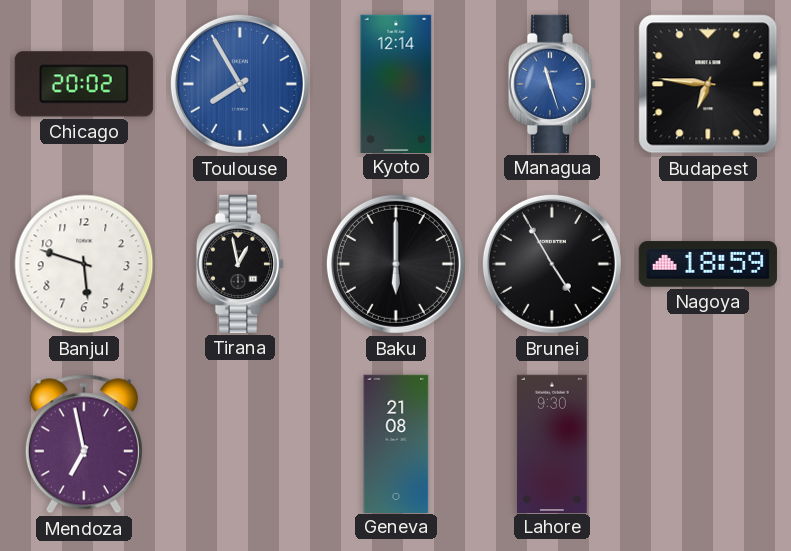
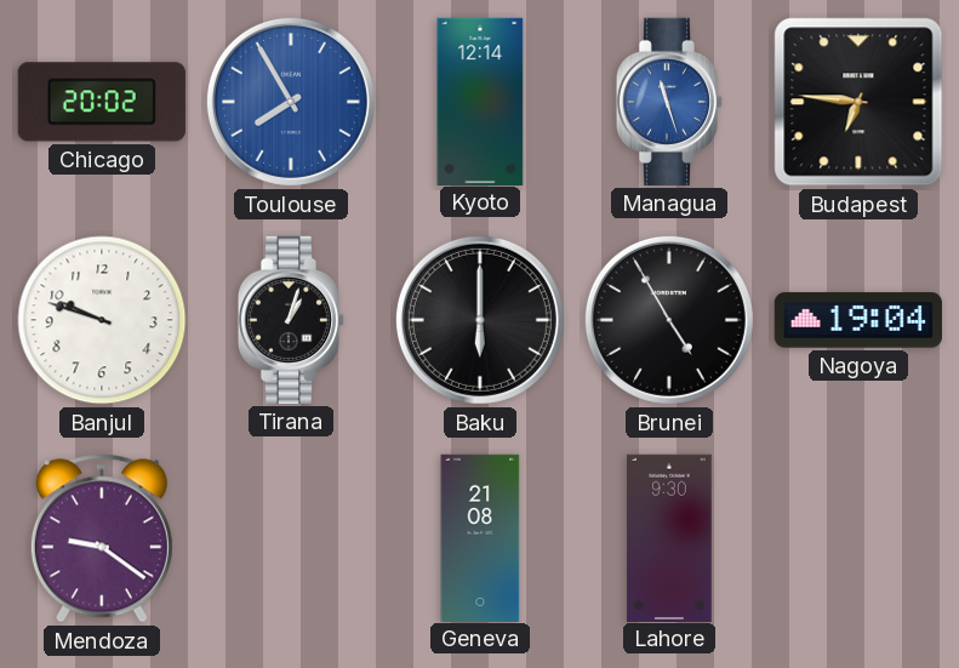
Banjul: 5:48 -> 9:48 (102, 320)
Tirana: 12:58 -> 1:03 (291, 320)
Nagoya: 18:59 -> 19:04 (858, 320)
Mendoza: 6:58 -> 9:21 (102, 538)
